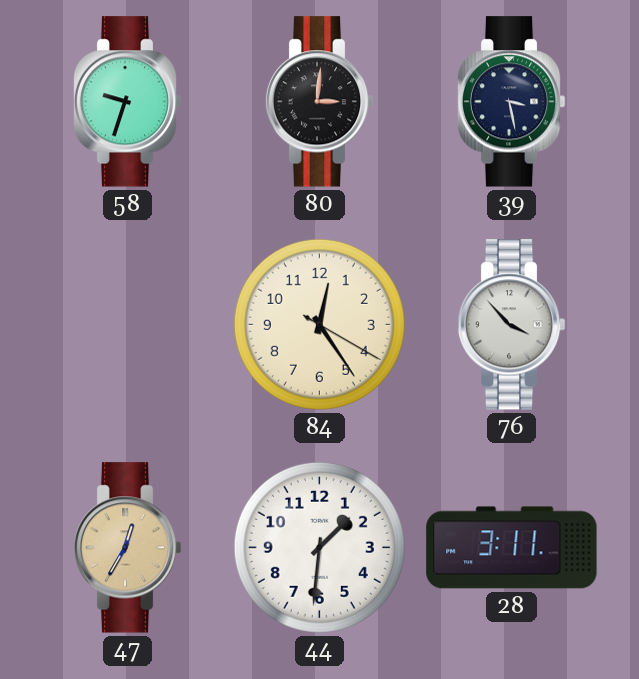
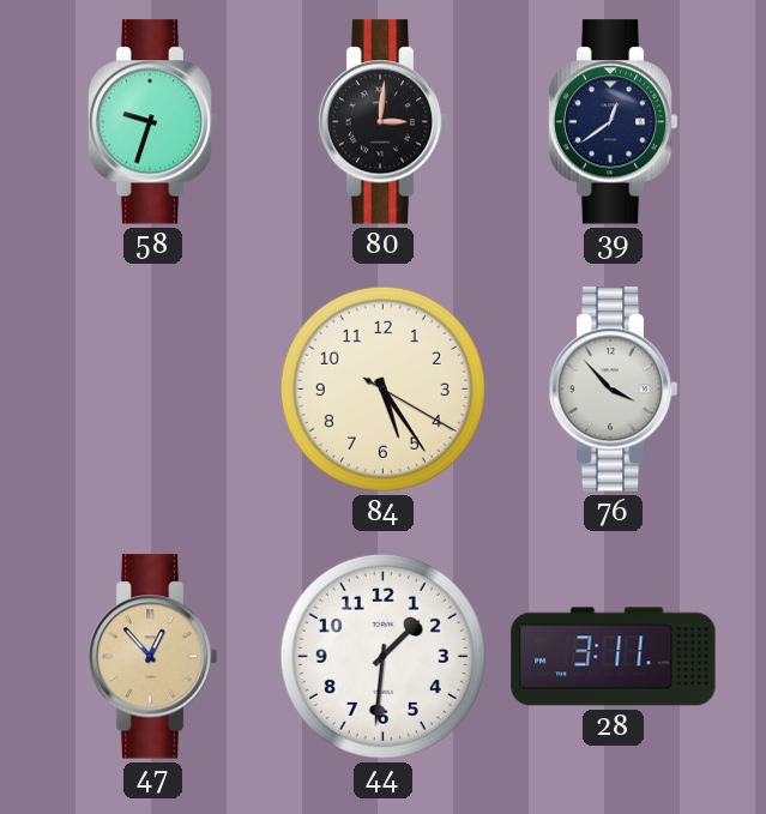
39: 3:28 -> 12:39 (613, 122)
84: 12:24 -> 5:24 (382, 388)
47: 12:35 -> 12:53 (152, 657)
